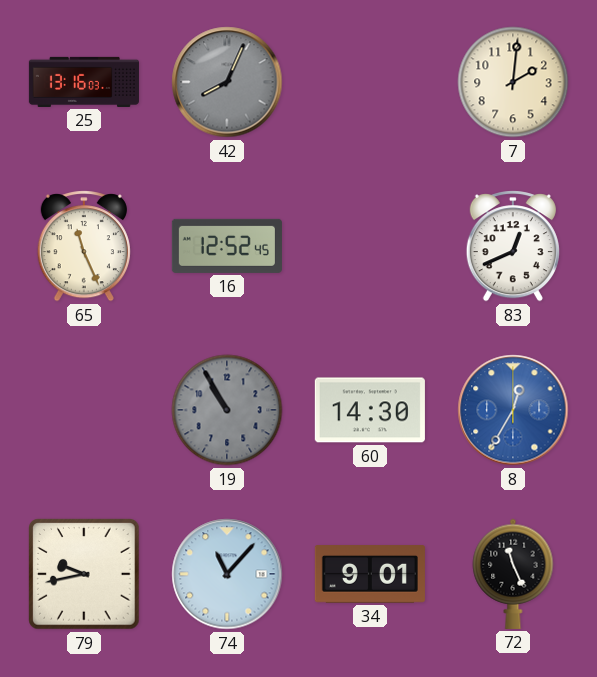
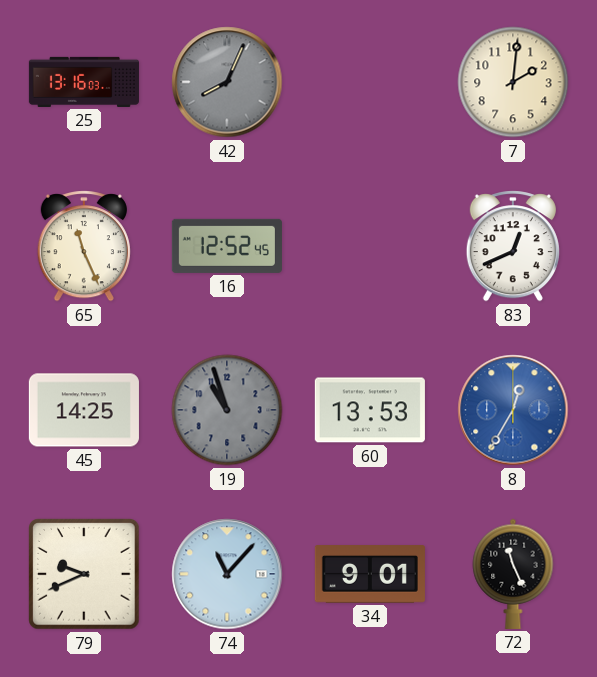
45: none -> 14:25 (84, 410)
19: 10:55 -> 10:57 (227, 410)
60: 14:30 -> 13:53 (370, 410)
79: 9:43 -> 9:41 (84, 574)
